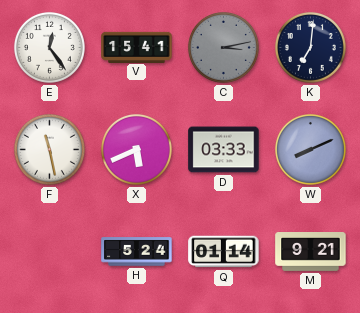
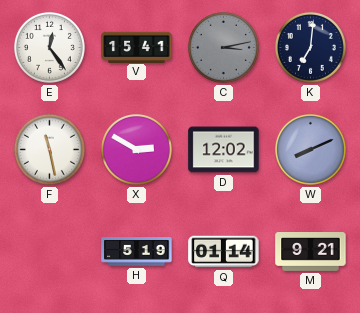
X: 5:41 -> 2:50 (136, 149)
D: 03:33 -> 12:02 (224, 150)
H: 5:24 -> 5:19 (137, 252)
